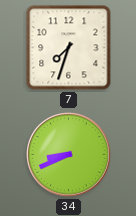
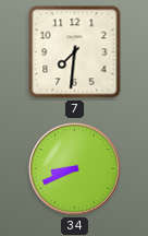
7: 7:33 -> 7:31 (75, 52)
